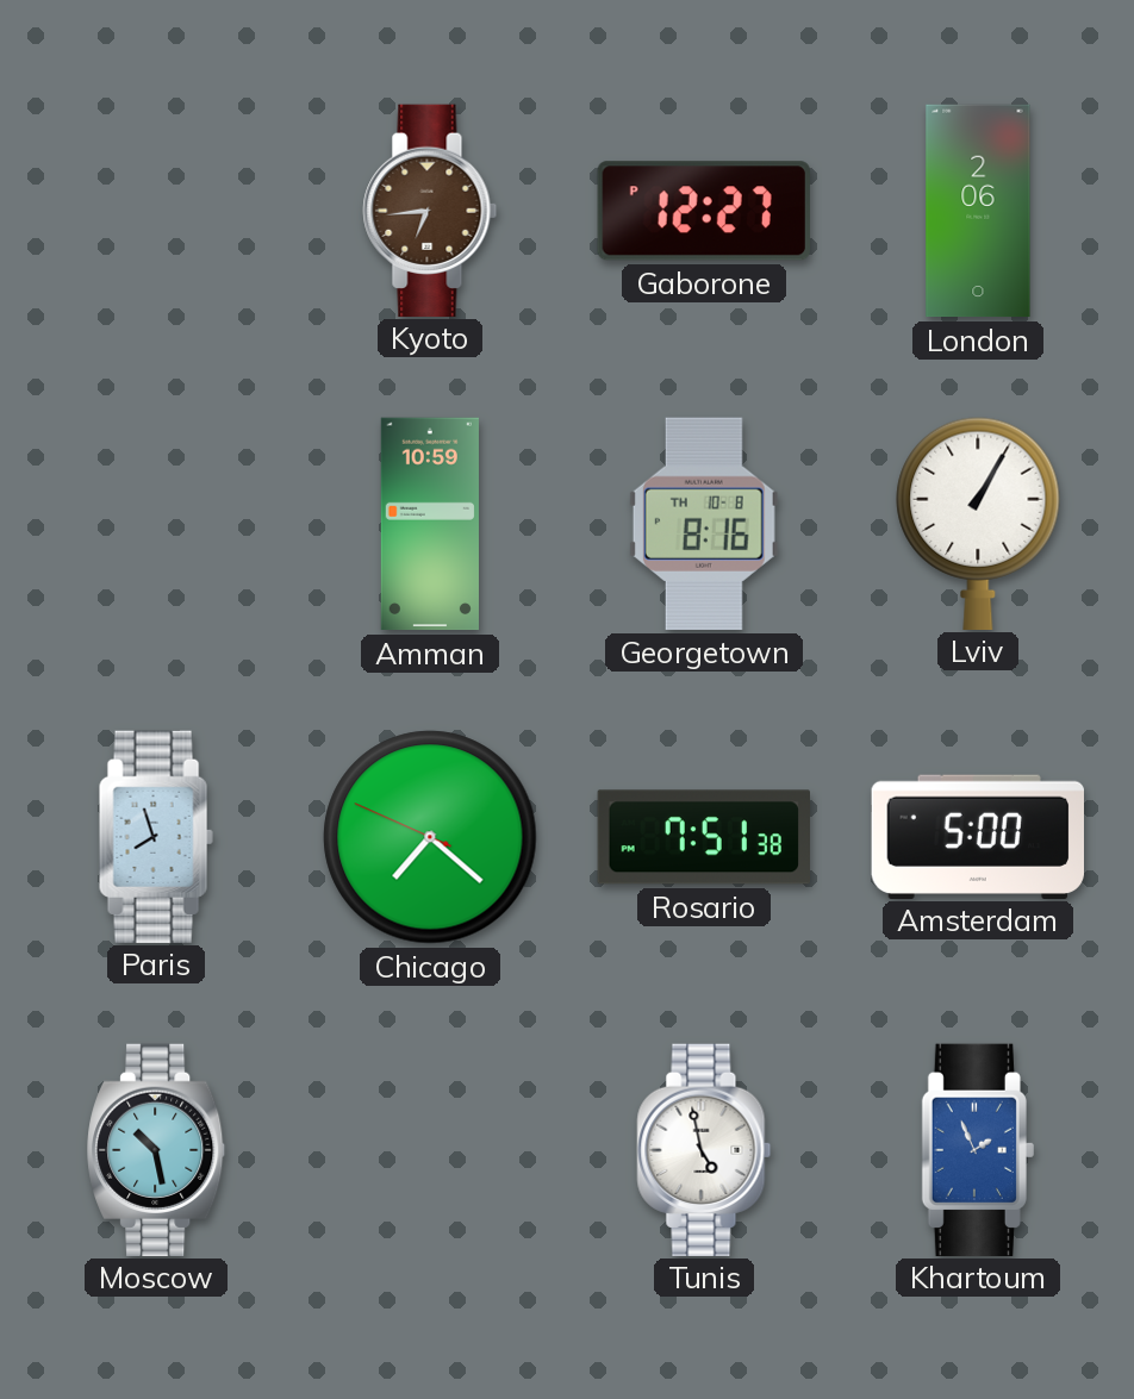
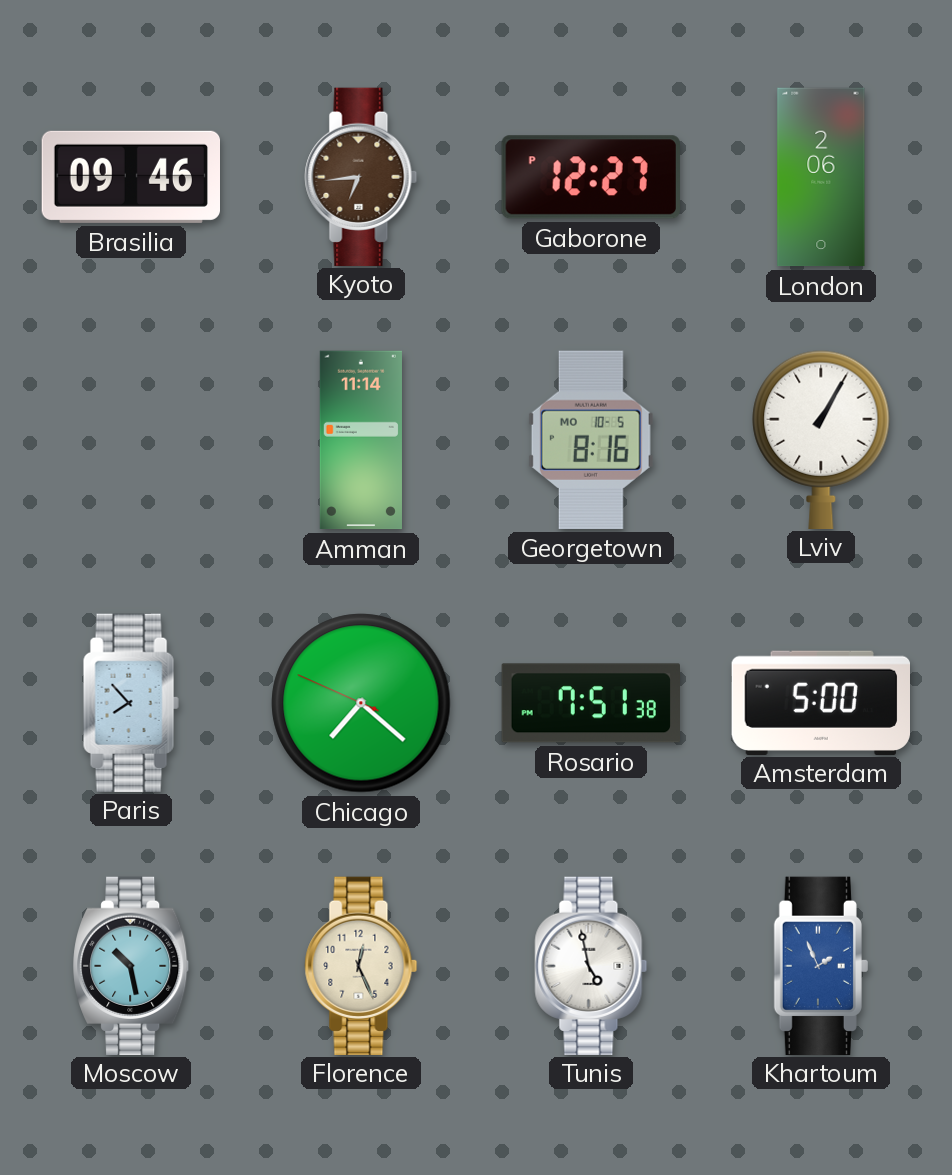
Brasilia: none -> 09:46 (130, 177)
Amman: 10:59 -> 11:14 (361, 440)
Georgetown date: TH 10-8 -> MO 10-5 (591, 440)
Paris: 7:57 -> 7:53 (131, 702)
Florence: none -> 12:26 (361, 965)
